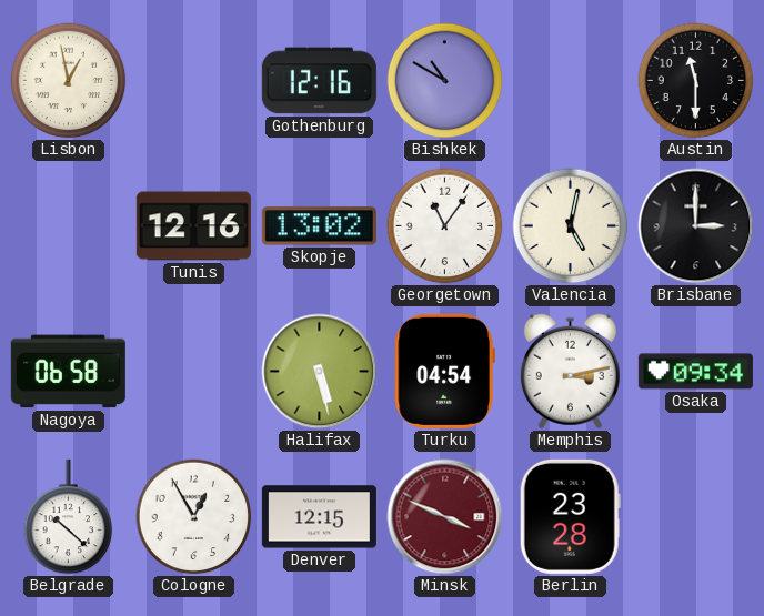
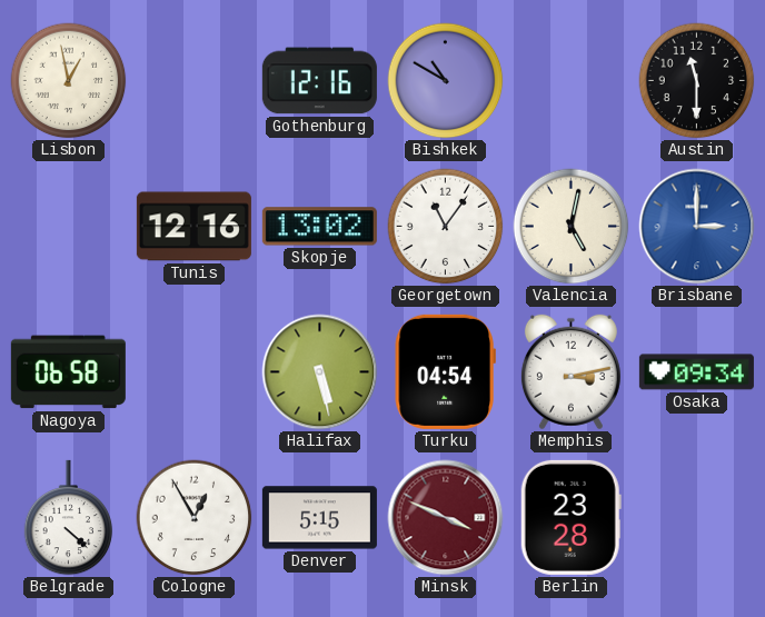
Brisbane dial: black -> blue (697, 227)
Belgrade: 10:22 -> 4:22 (69, 518)
Denver: 12:15 -> 5:15 (319, 518)
